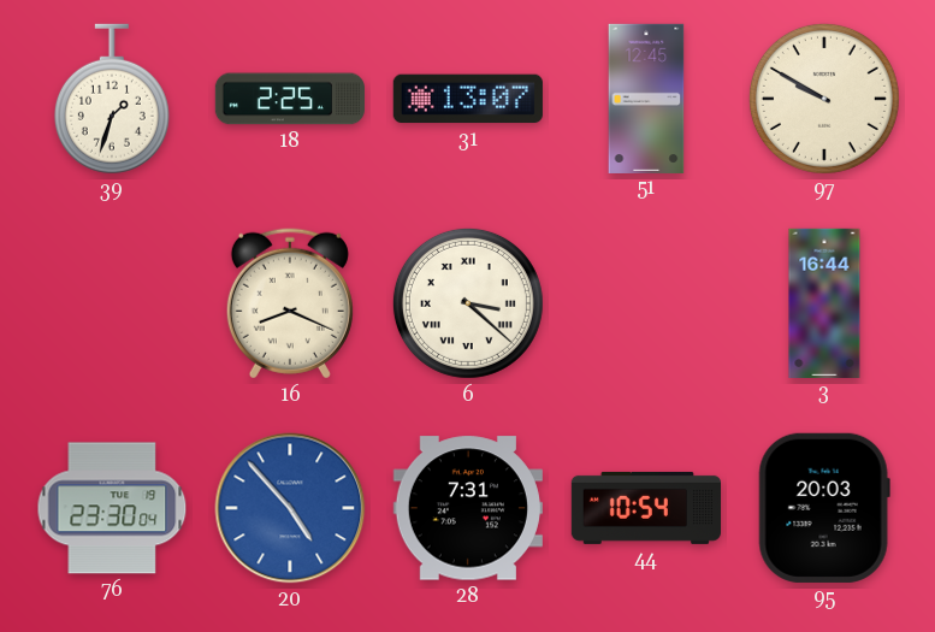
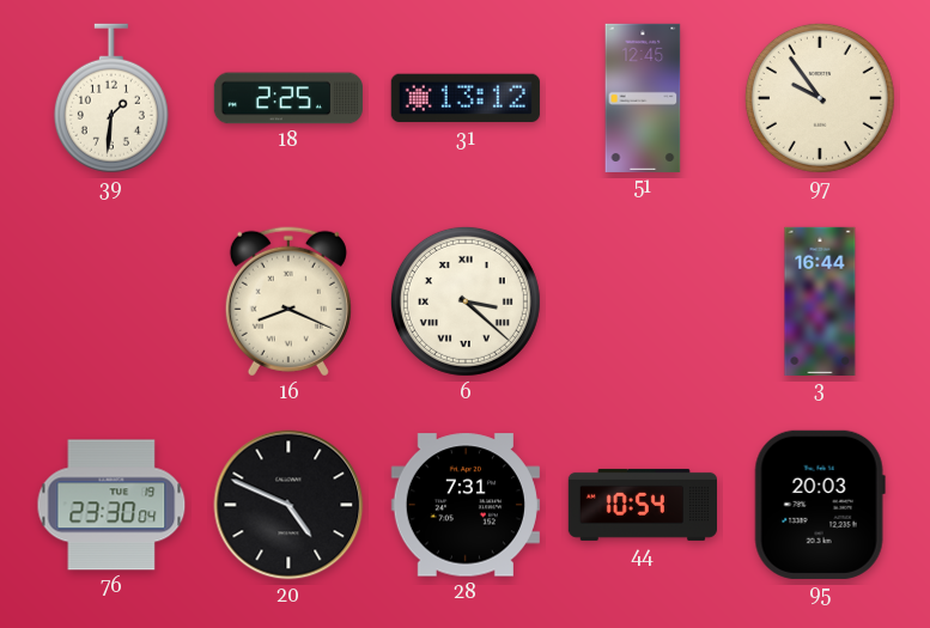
39: 1:33 -> 1:31 (111, 98)
31: 13:07 -> 13:12 (466, 98)
97: 9:50 -> 9:54 (820, 98)
20: 4:53 -> 4:49 (288, 505)
20 dial: blue -> black (288, 505)
